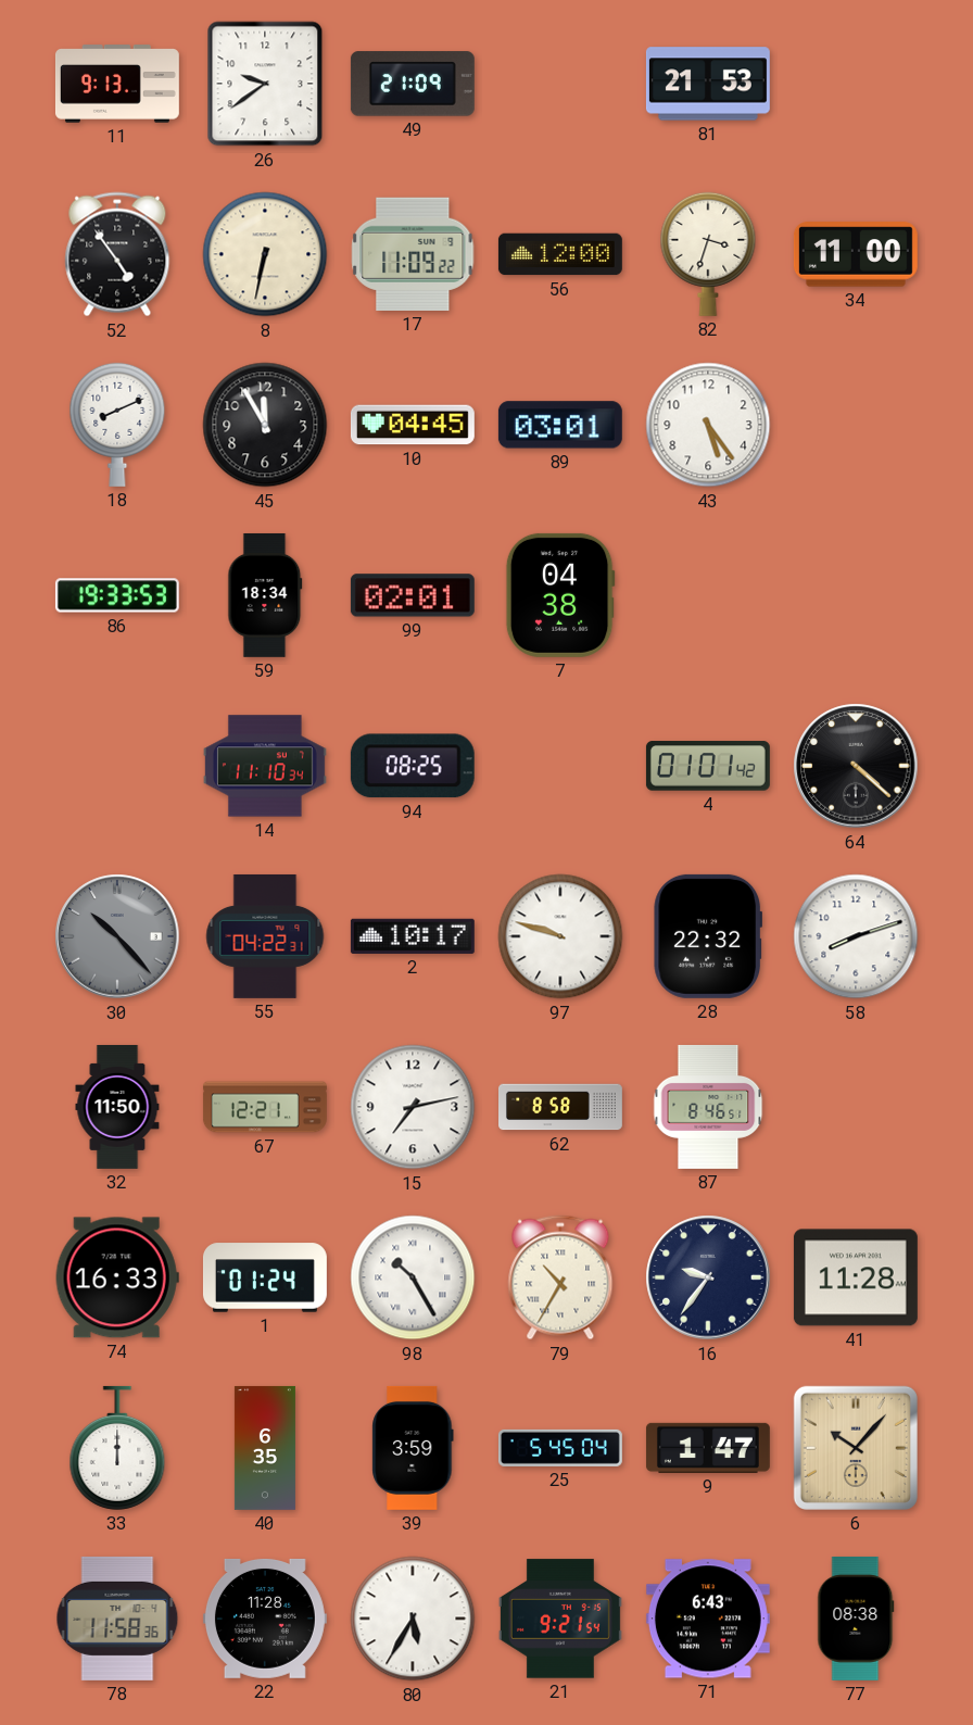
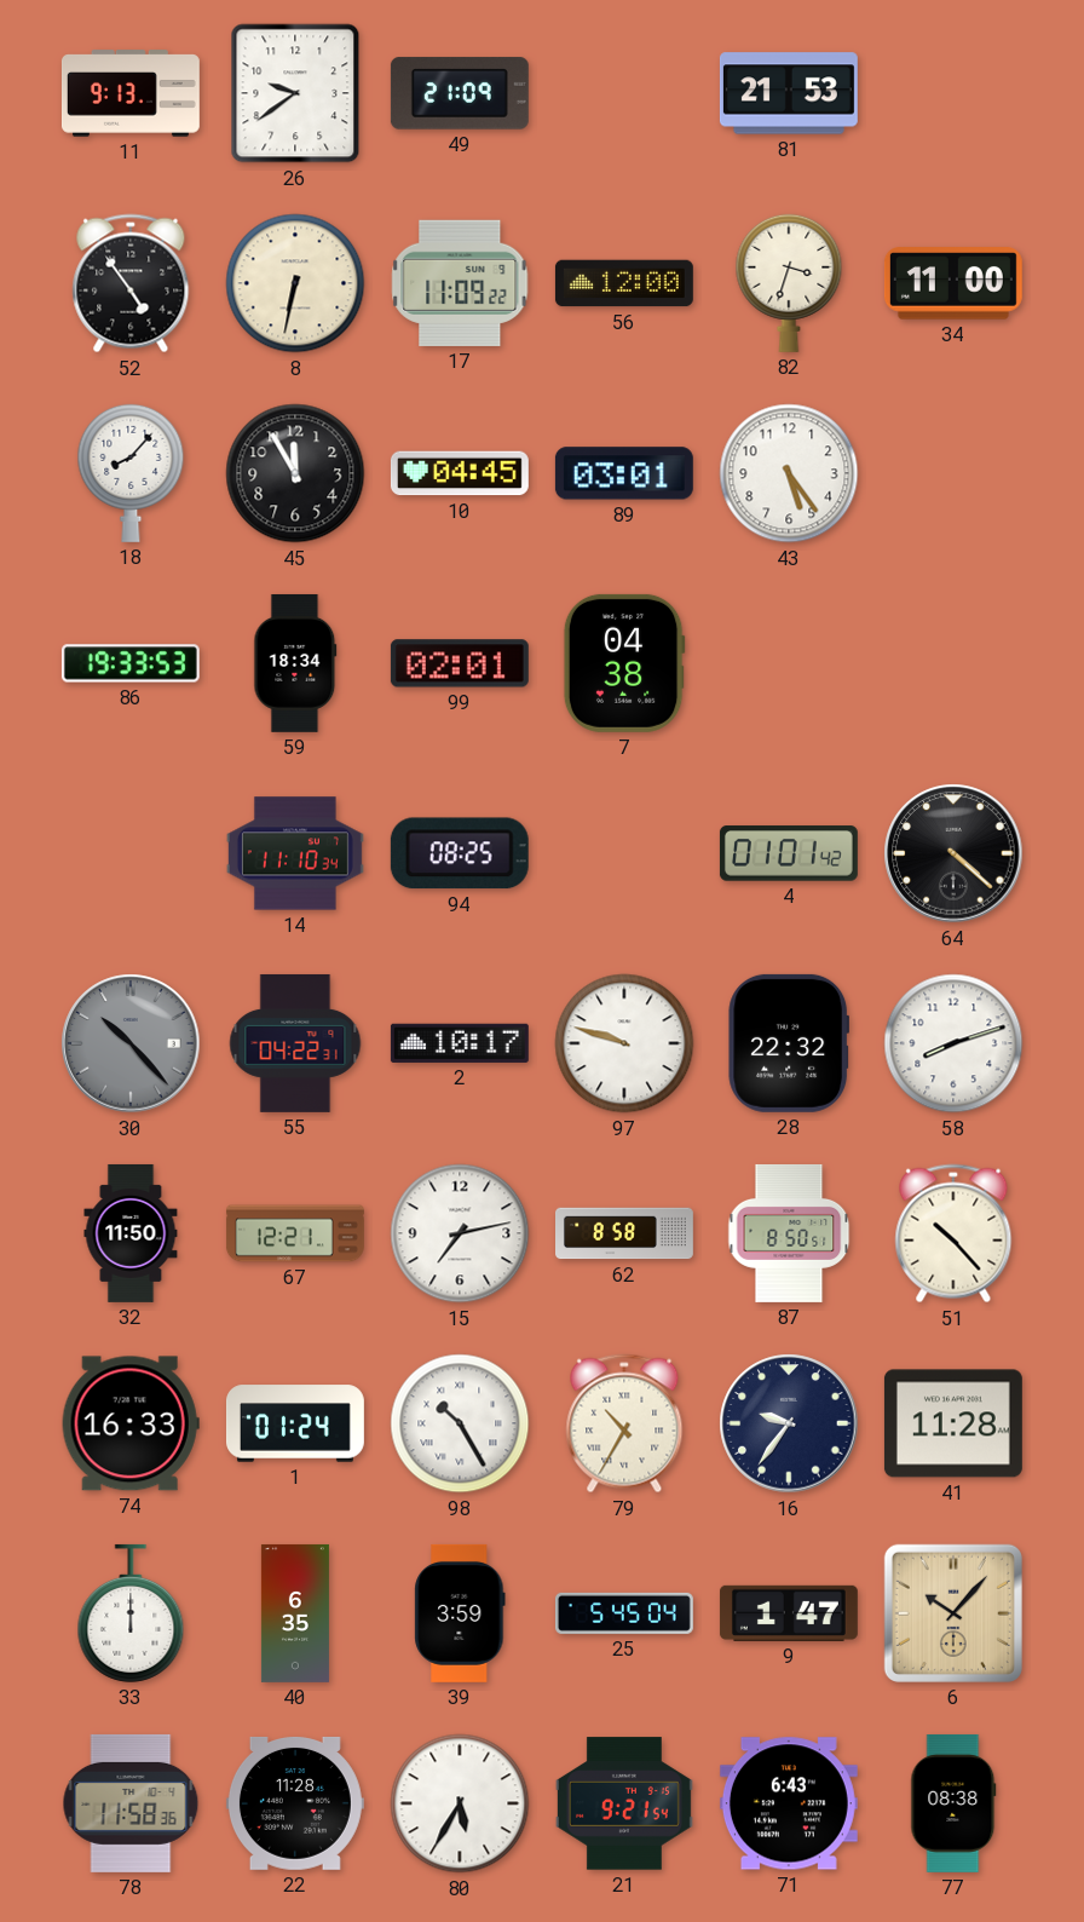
18: 8:11 -> 8:07 (131, 473)
87: 8:46 -> 8:50 (789, 1233)
51: none -> 10:23 (953, 1233)
